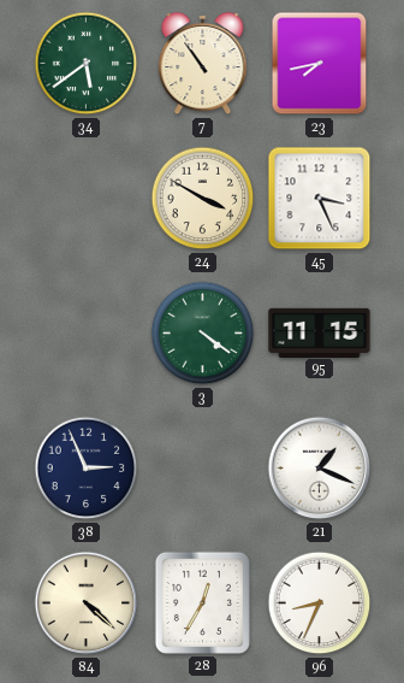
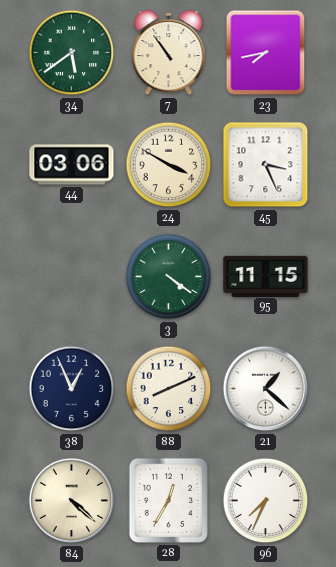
44: none -> 03:06 (72, 165)
38: 2:56 -> 12:56 (72, 389)
88: none -> 8:11 (169, 389)
21: 1:19 -> 1:22 (266, 389)
96: 8:34 -> 7:34 (266, 501)
